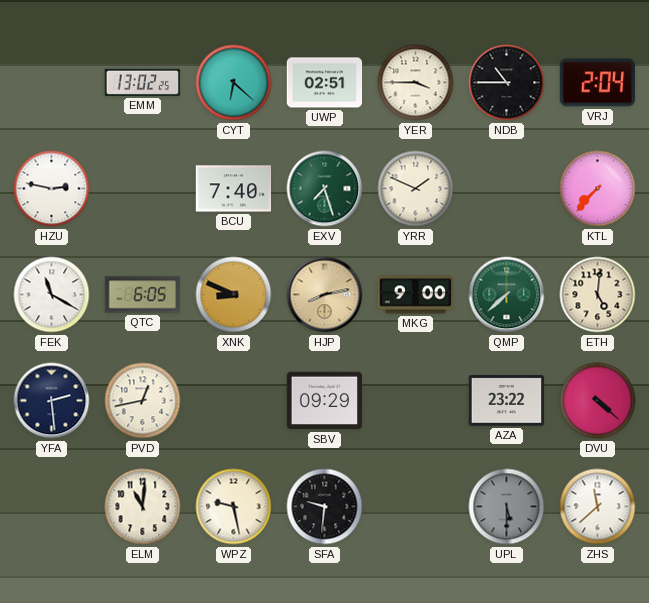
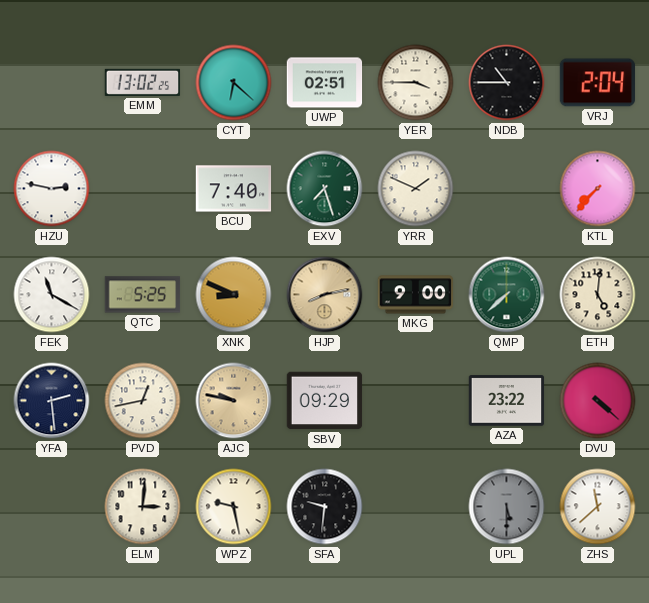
QTC: 6:05 -> 5:25 (143, 295)
AJC: none -> 9:47 (234, 401)
ELM: 11:01 -> 3:01 (143, 507)
